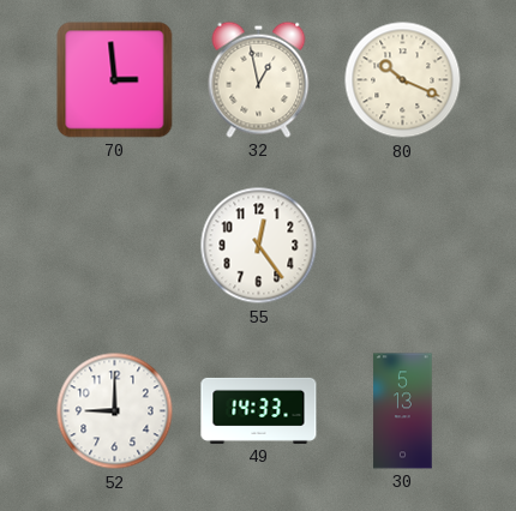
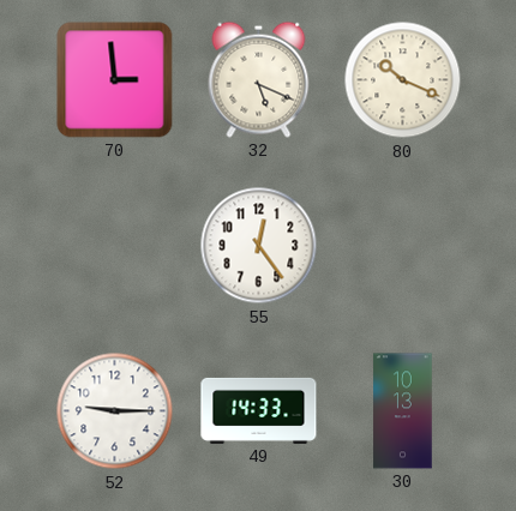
32: 12:58 -> 5:19 (259, 79)
52: 9:00 -> 9:15 (115, 411)
30: 5:13 -> 10:13 (403, 411)
